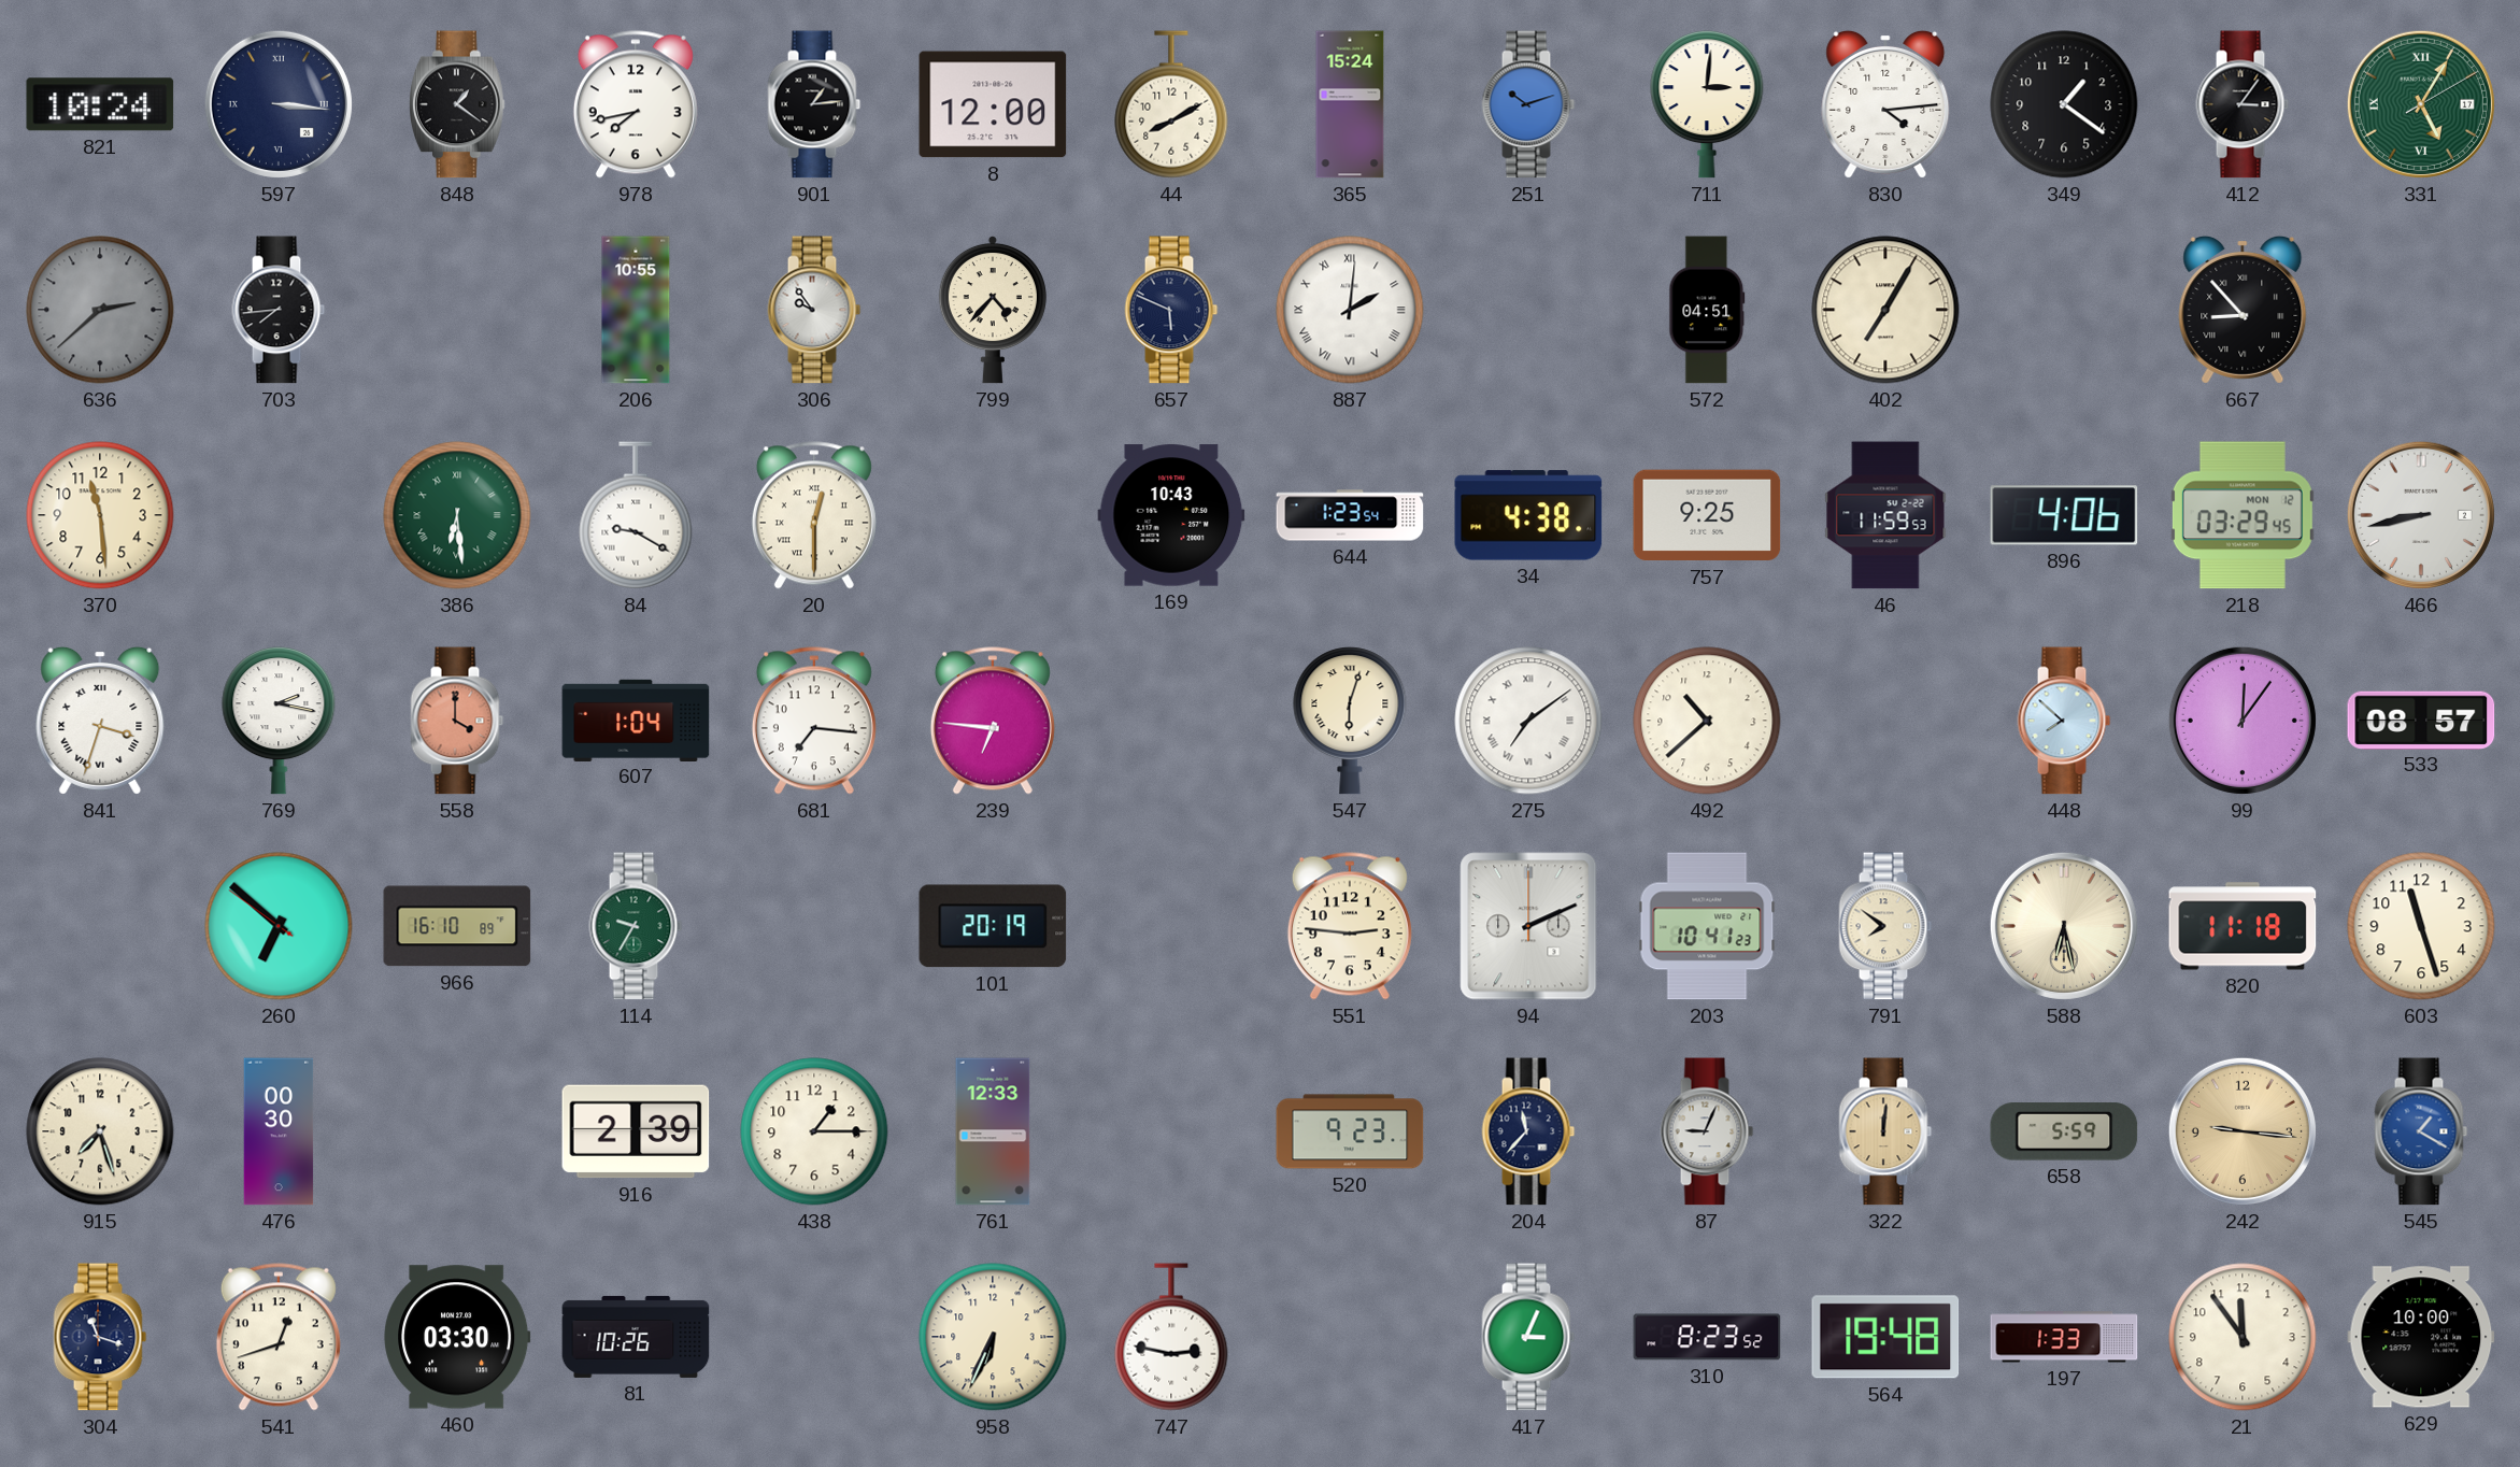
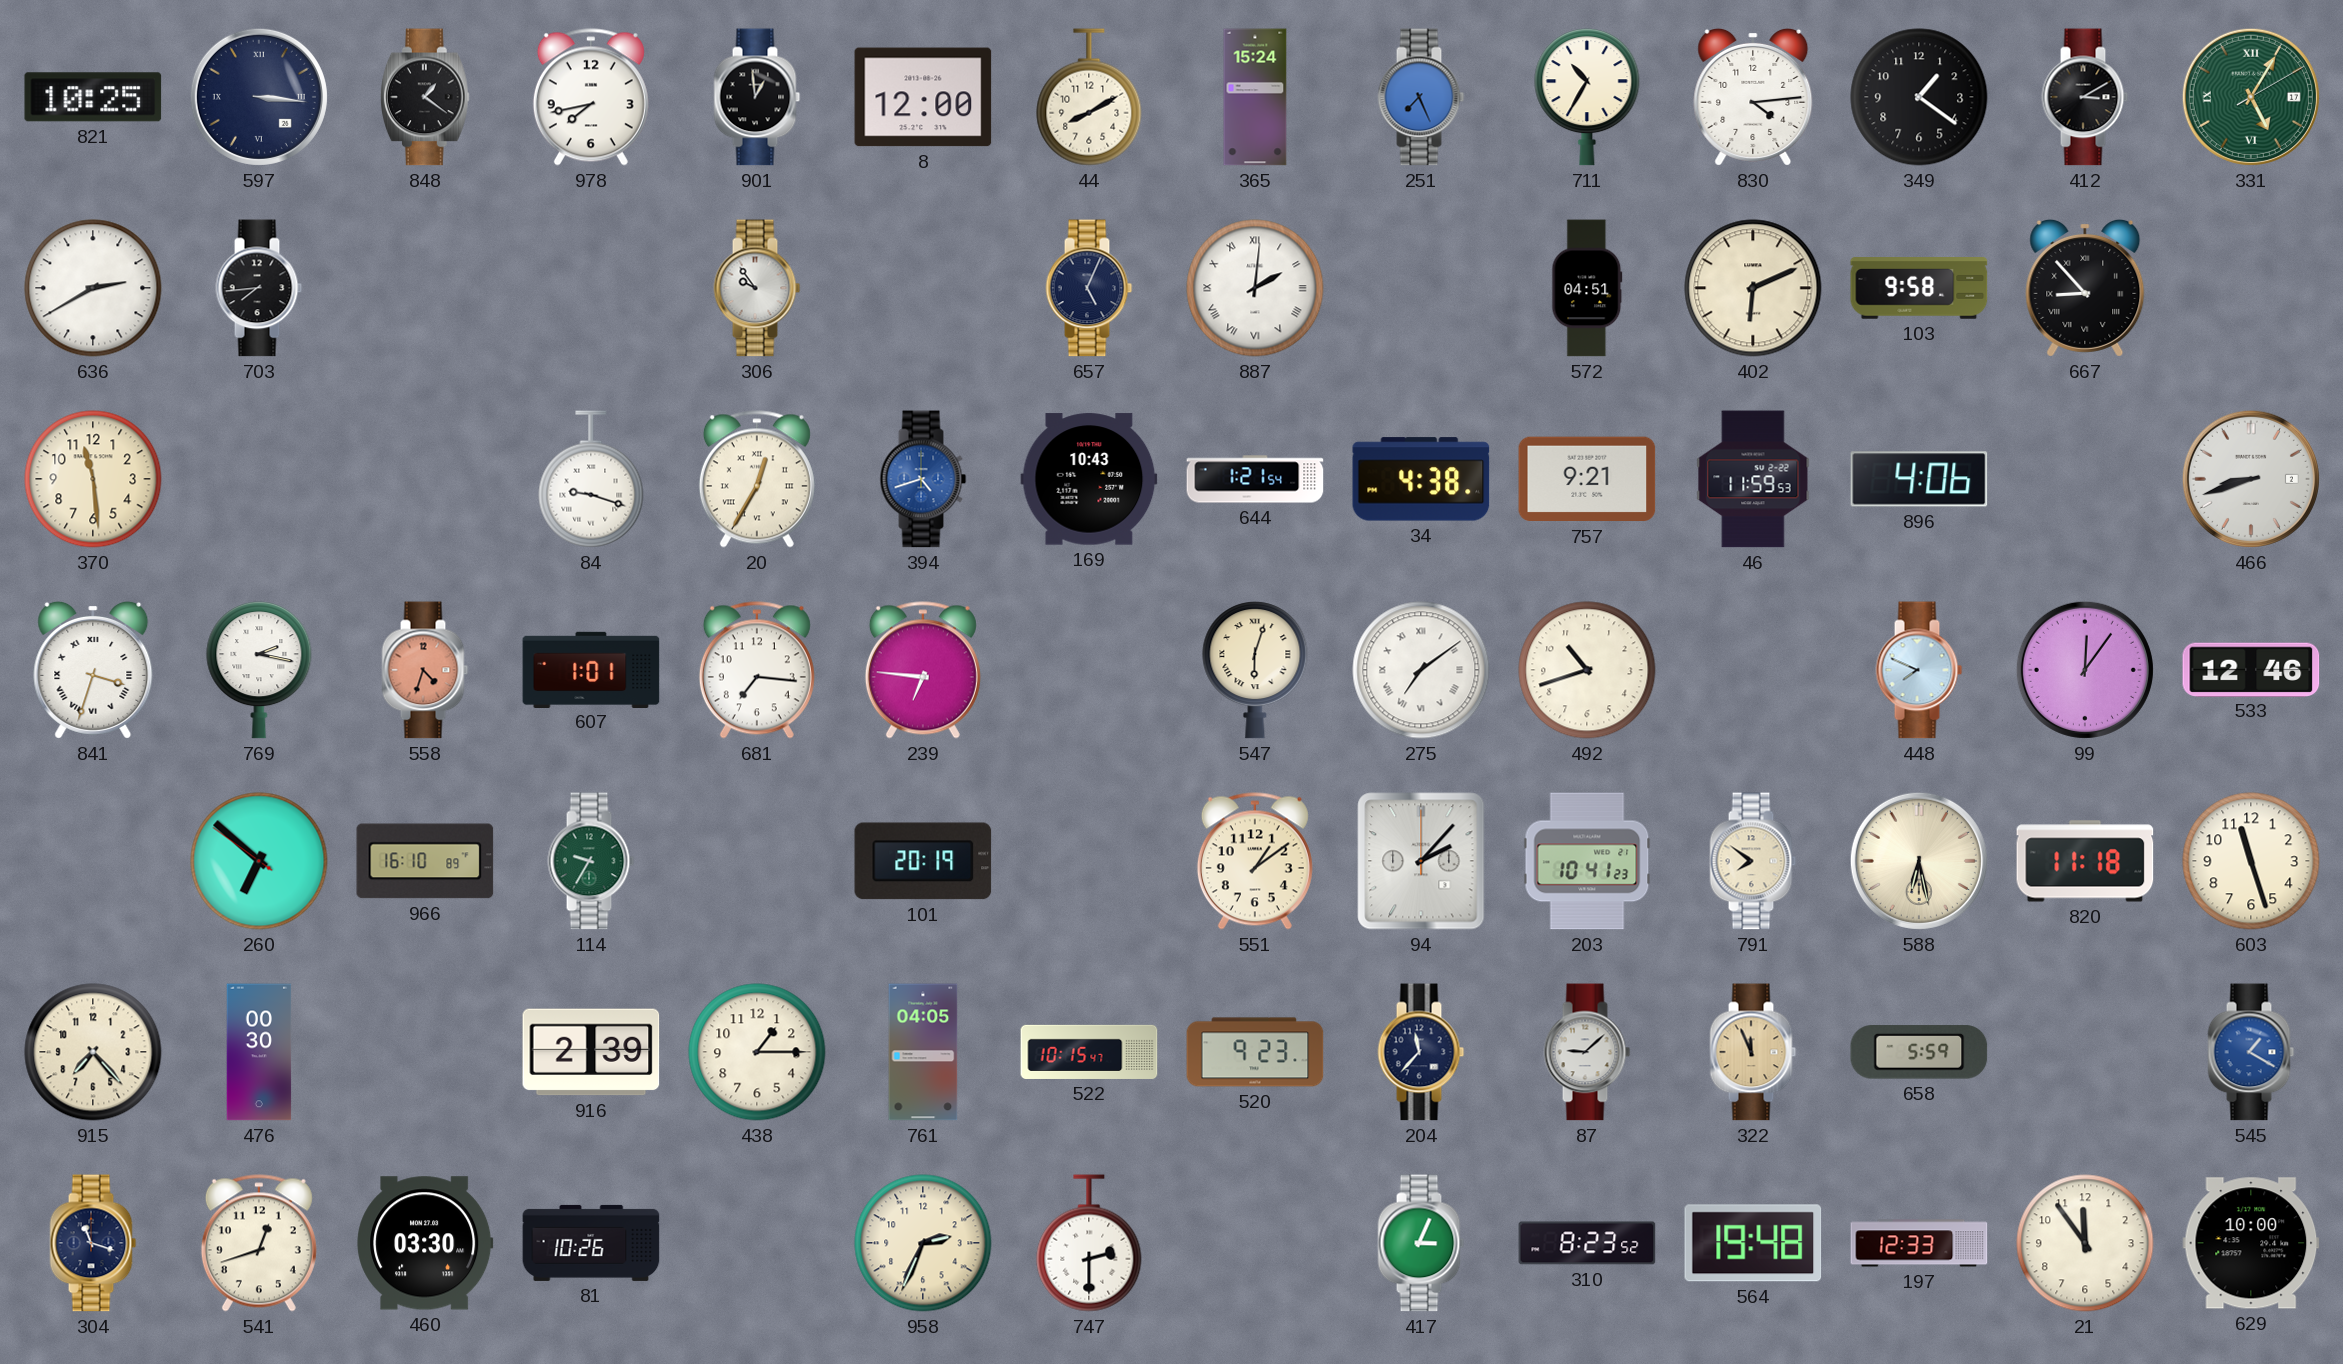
821: 10:24 -> 10:25 (93, 97)
901: 1:14 -> 12:59 (757, 97)
251: 10:12 -> 7:26 (1421, 97)
711: 3:01 -> 10:35 (1587, 97)
412: 3:06 -> 3:10 (2085, 97)
636: 2:38 -> 2:40 (93, 288)
636 dial: grey -> white (93, 288)
206: 10:55 -> none (636, 310)
799: 4:37 -> none (993, 310)
657: 5:49 -> 5:04 (1089, 288)
402: 7:05 -> 6:11 (1753, 288)
103: none -> 9:58 (1919, 288)
386: 6:29 -> none (457, 515)
84: 9:20 -> 9:18 (591, 479)
20: 12:30 -> 12:35 (757, 479)
394: none -> 4:42 (923, 479)
644: 1:23 -> 1:21 (1255, 479)
757: 9:25 -> 9:21 (1587, 479)
218: 03:29 -> none (2243, 515)
466: 8:43 -> 8:42 (2251, 479)
558: 4:00 -> 4:33 (425, 670)
607: 1:04 -> 1:01 (591, 669)
492: 10:38 -> 10:42 (1587, 670)
448: 7:52 -> 7:49 (1919, 670)
533: 08:57 -> 12:46 (2251, 669)
551: 2:46 -> 1:09 (1255, 861)
94: 2:11 -> 2:07 (1421, 861)
915: 7:27 -> 7:23 (93, 1052)
761: 12:33 -> 04:05 (923, 1052)
522: none -> 10:15 (1089, 1052)
87: 9:04 -> 9:08 (1587, 1052)
322: 12:01 -> 11:56 (1753, 1052)
242: 9:16 -> none (2243, 1131)
958: 6:34 -> 2:34 (923, 1243)
747: 2:47 -> 2:30 (1089, 1243)
197: 1:33 -> 12:33 (1919, 1243)
